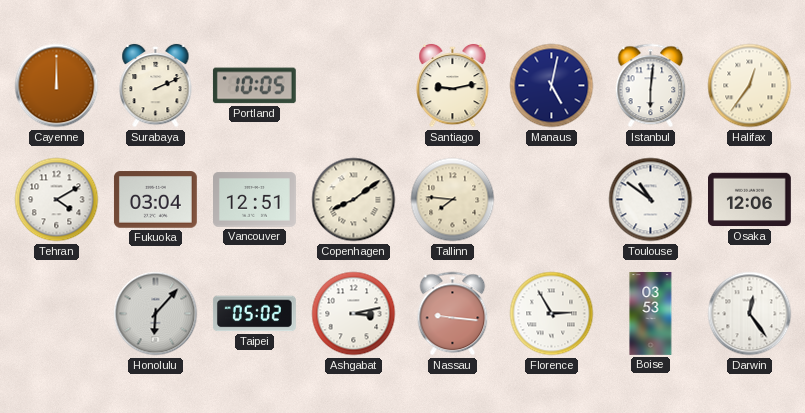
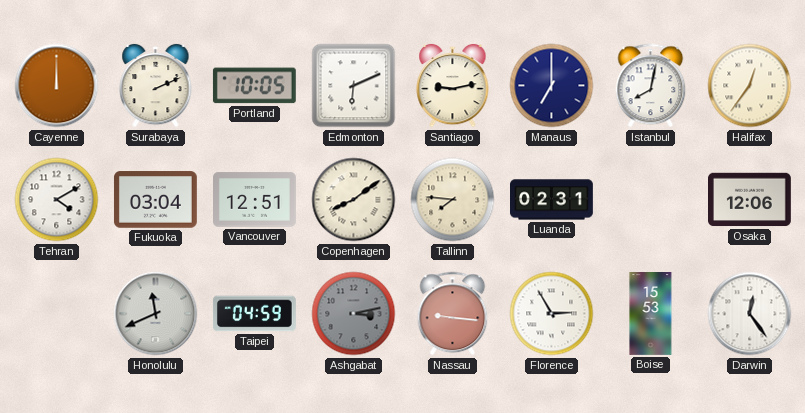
Edmonton: none -> 6:11 (354, 86)
Manaus: 5:02 -> 7:00 (552, 86)
Istanbul: 6:01 -> 8:02 (651, 86)
Luanda: none -> 02:31 (552, 200)
Toulouse: 10:51 -> none (651, 200)
Honolulu: 6:07 -> 11:41 (156, 314)
Taipei: 05:02 -> 04:59 (254, 314)
Ashgabat dial: white -> grey (354, 314)
Boise: 03:53 -> 15:53 (651, 314)
